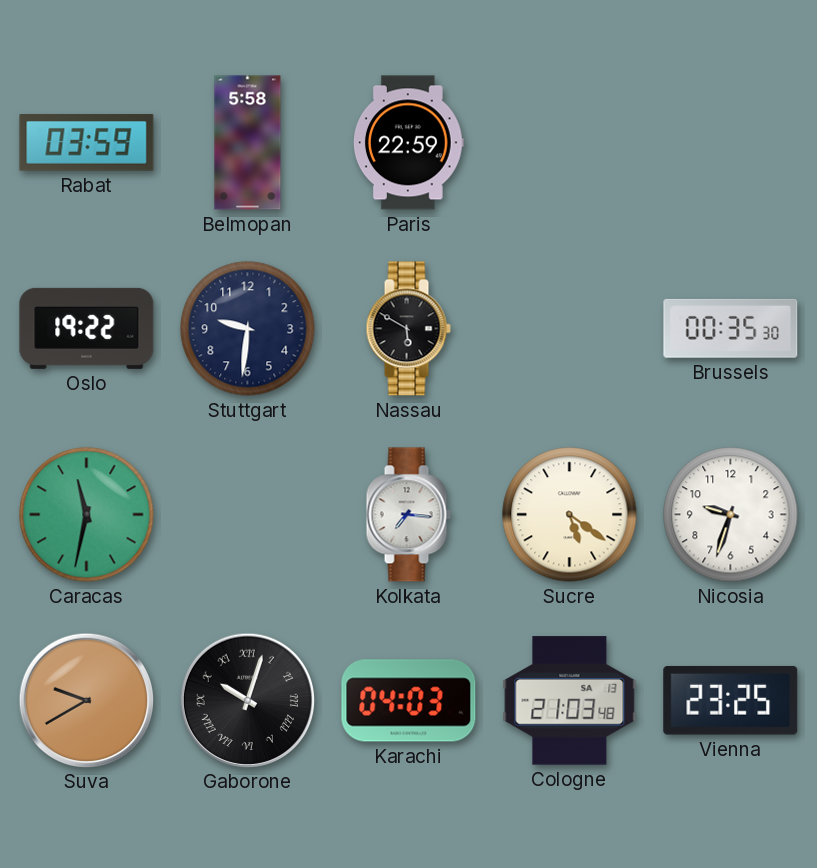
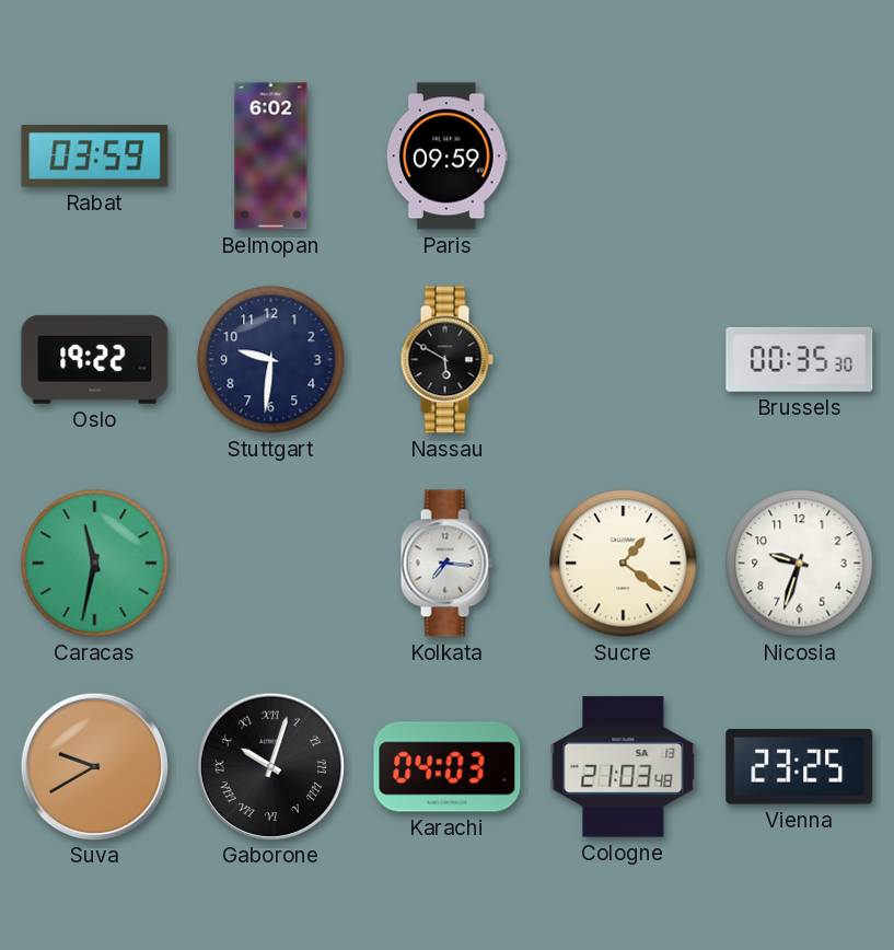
Belmopan: 5:58 -> 6:02 (271, 157)
Paris: 22:59 -> 09:59 (446, 157)
Sucre: 5:21 -> 1:21 (624, 564)
